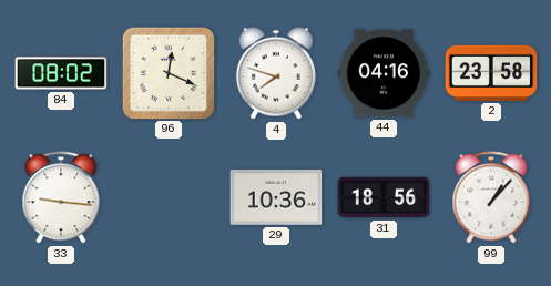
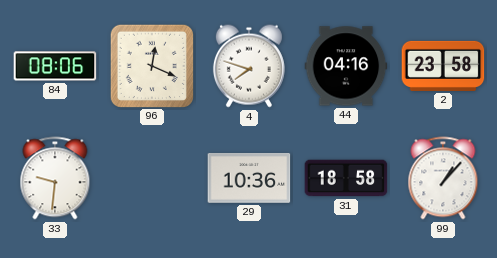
84: 08:02 -> 08:06 (55, 66)
33: 9:16 -> 9:31 (55, 178)
31: 18:56 -> 18:58 (346, 178)
